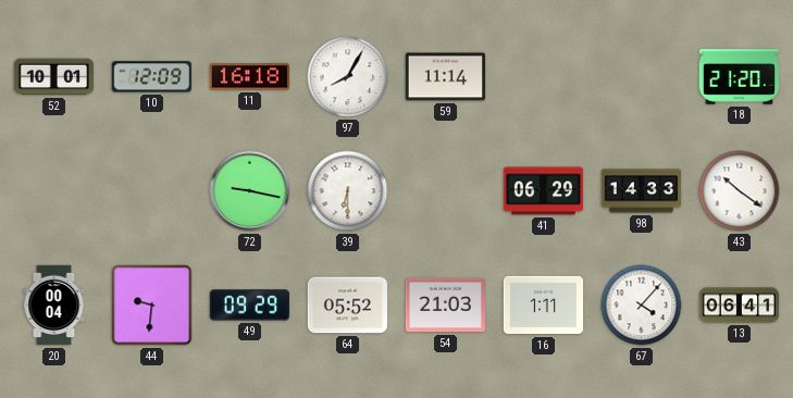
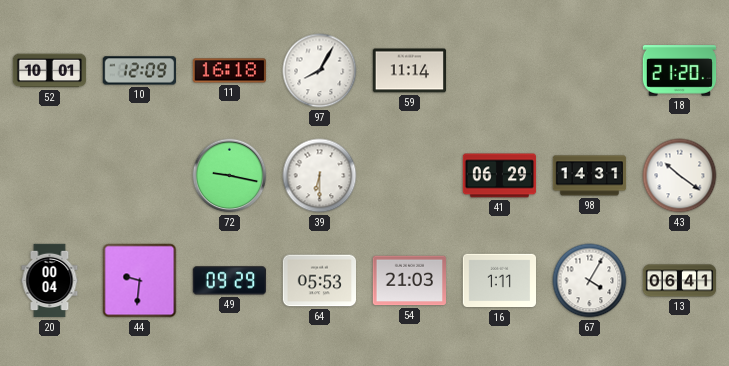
98: 14:33 -> 14:31 (590, 176)
64: 05:52 -> 05:53 (320, 281)
67: 4:07 -> 4:05 (590, 281)
